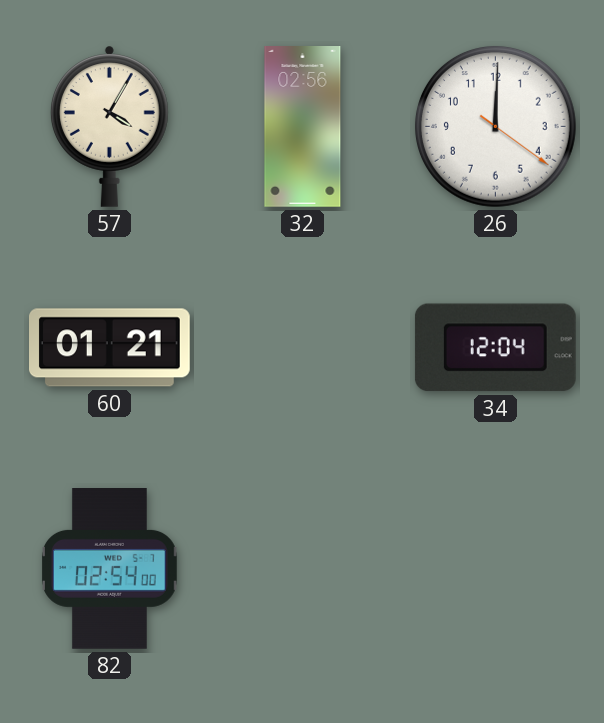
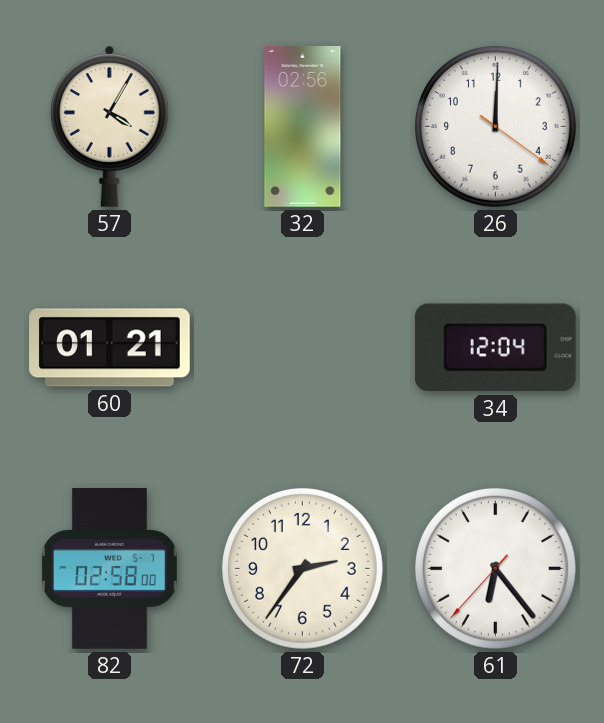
82: 02:54 -> 02:58 (110, 569)
72: none -> 2:36 (302, 568)
61: none -> 6:23 (495, 568)
